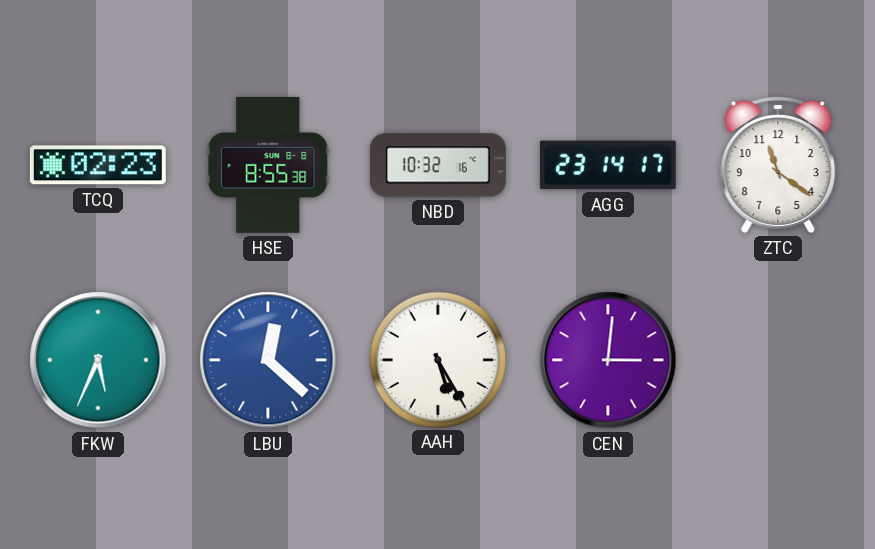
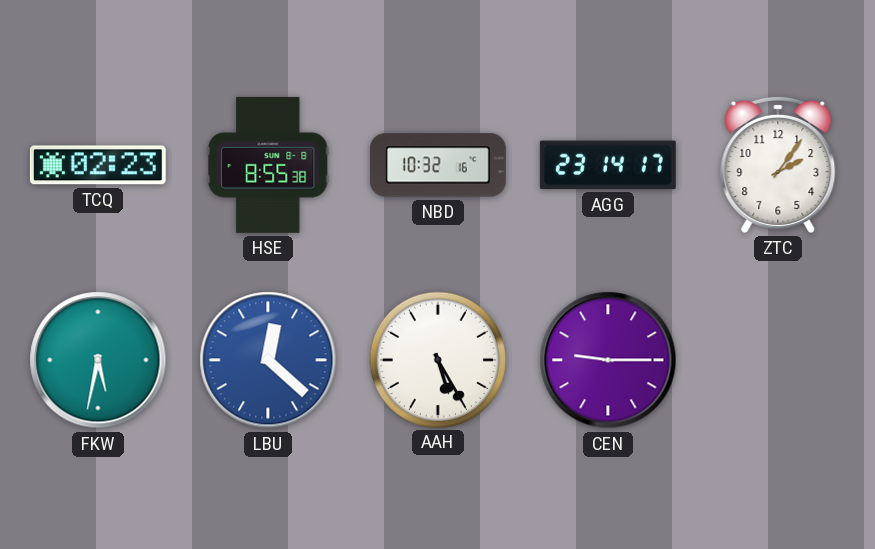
ZTC: 11:21 -> 2:06 (778, 164)
FKW: 5:34 -> 5:32 (98, 360)
CEN: 3:01 -> 9:15 (608, 360)
